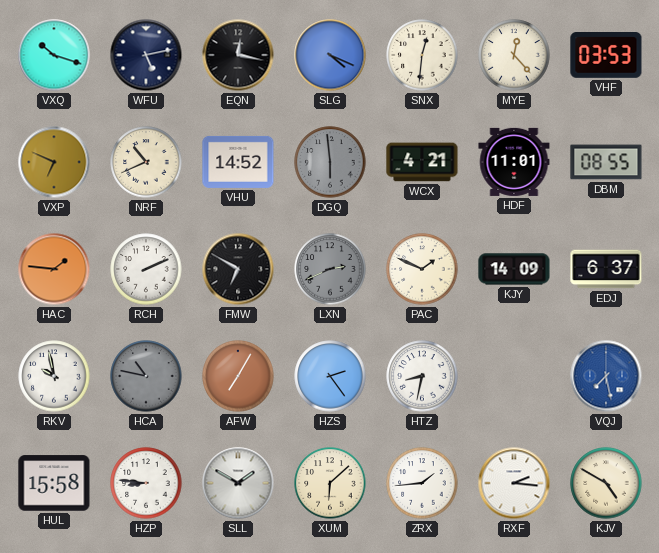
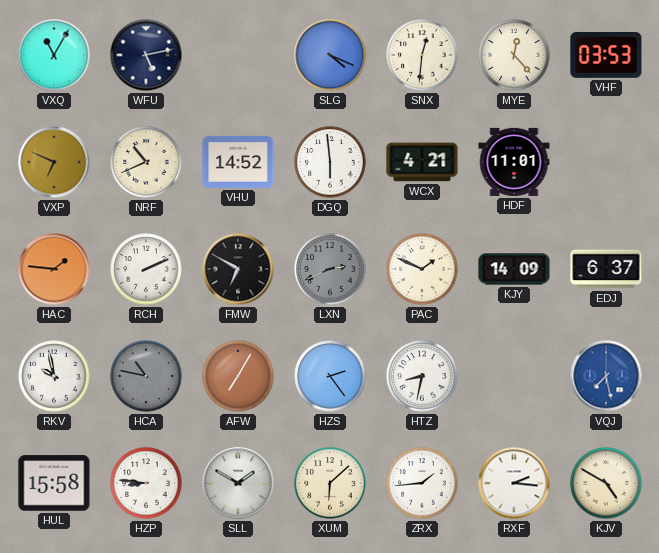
VXQ: 10:18 -> 11:05 (54, 55)
EQN: 12:17 -> none (238, 55)
DGQ dial: grey -> white (330, 162)
DBM: 08:55 -> none (606, 162)
